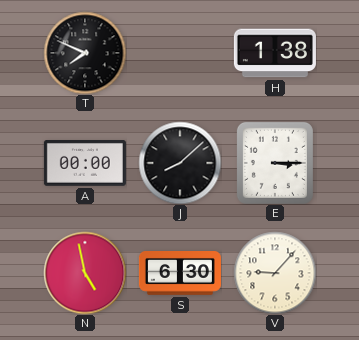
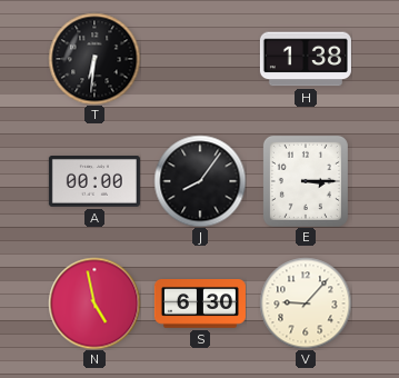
T: 7:49 -> 6:31 (94, 59)
J: 8:08 -> 8:06 (200, 181)
